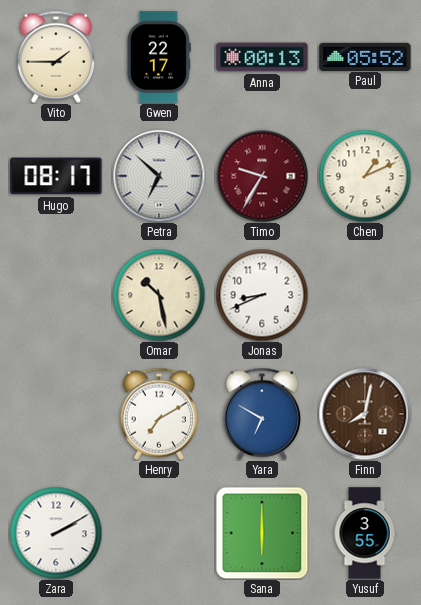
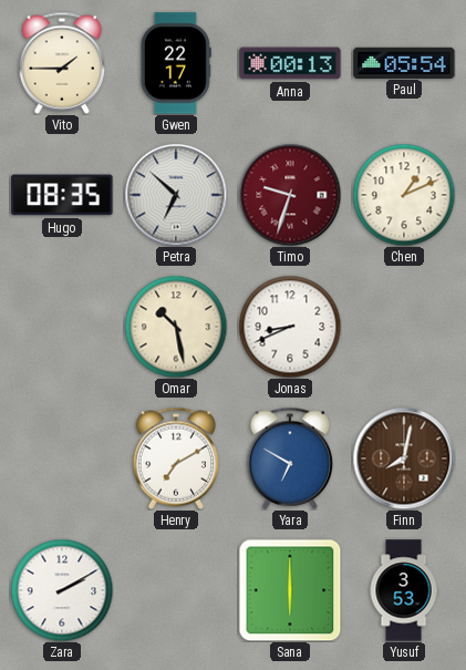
Paul: 05:52 -> 05:54 (404, 62)
Hugo: 08:17 -> 08:35 (62, 195)
Timo: 9:35 -> 9:33 (290, 195)
Yusuf: 3:55 -> 3:53 (404, 590)
